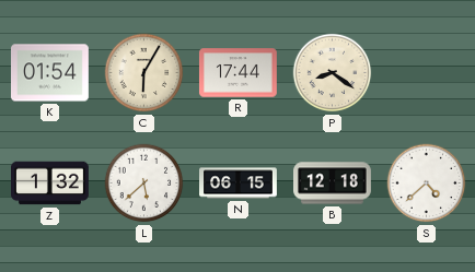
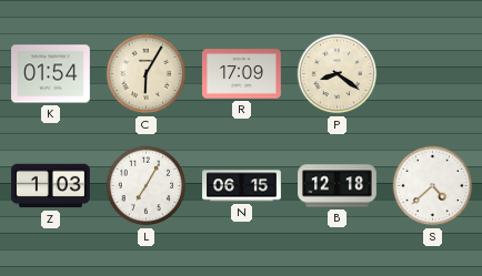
R: 17:44 -> 17:09 (242, 74)
Z: 1:32 -> 1:03 (51, 186)
L: 5:38 -> 7:05 (147, 186)
